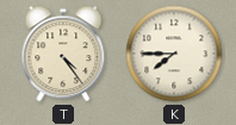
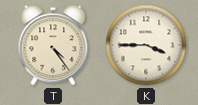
K: 7:45 -> 3:45 (146, 45)
